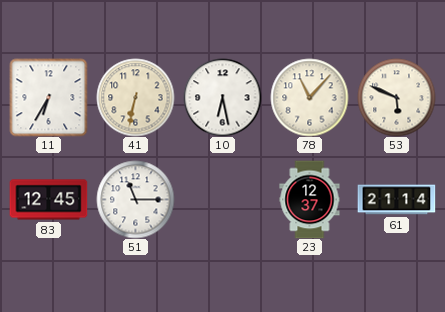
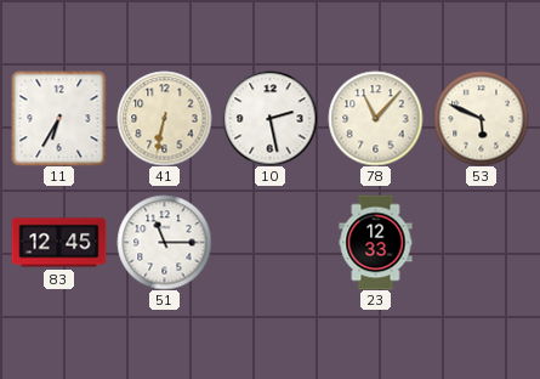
10: 6:28 -> 2:28 (269, 118)
23: 12:37 -> 12:33 (376, 242)
61: 21:14 -> none (396, 200)
